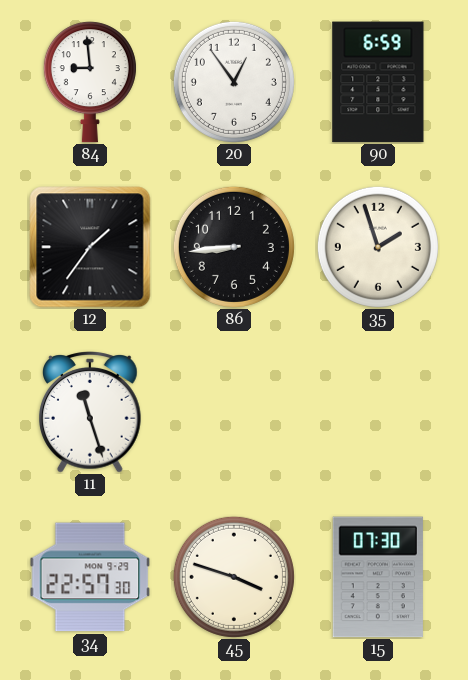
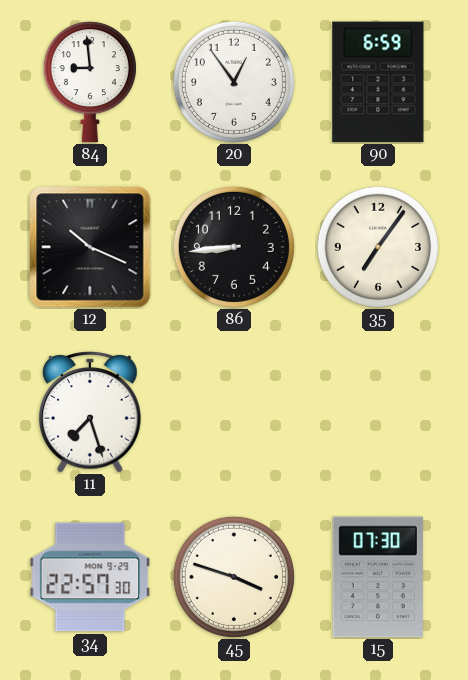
12: 1:36 -> 10:19 (90, 247)
35: 1:57 -> 7:06 (378, 247)
11: 11:27 -> 7:27 (91, 412)
